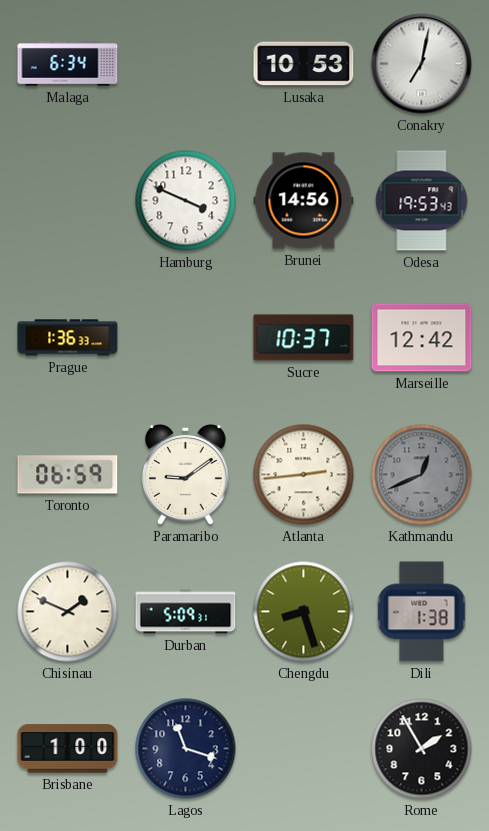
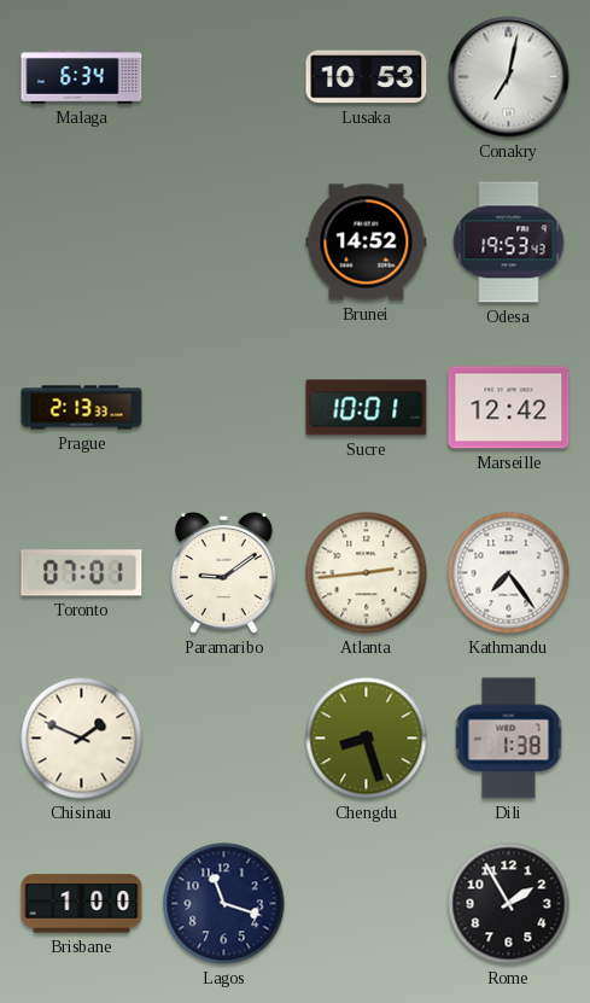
Hamburg: 3:49 -> none (186, 201)
Brunei: 14:56 -> 14:52 (367, 243)
Prague: 1:36 -> 2:13 (82, 408)
Sucre: 10:37 -> 10:01 (367, 408)
Toronto: 06:59 -> 07:01 (82, 573)
Kathmandu: 12:41 -> 7:24 (509, 573)
Kathmandu dial: grey -> white (509, 573)
Durban: 5:09 -> none (186, 612)
